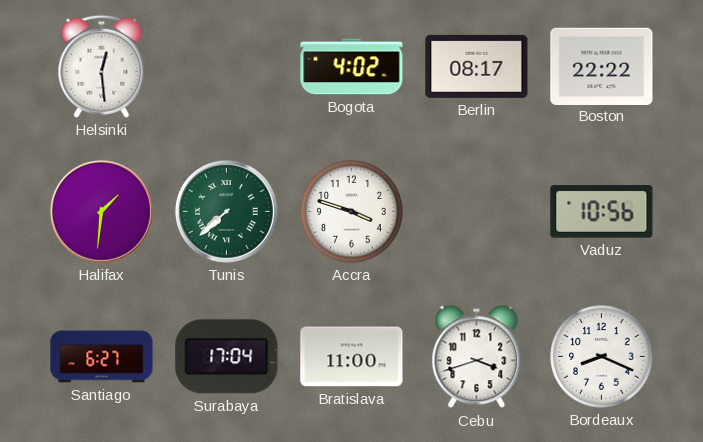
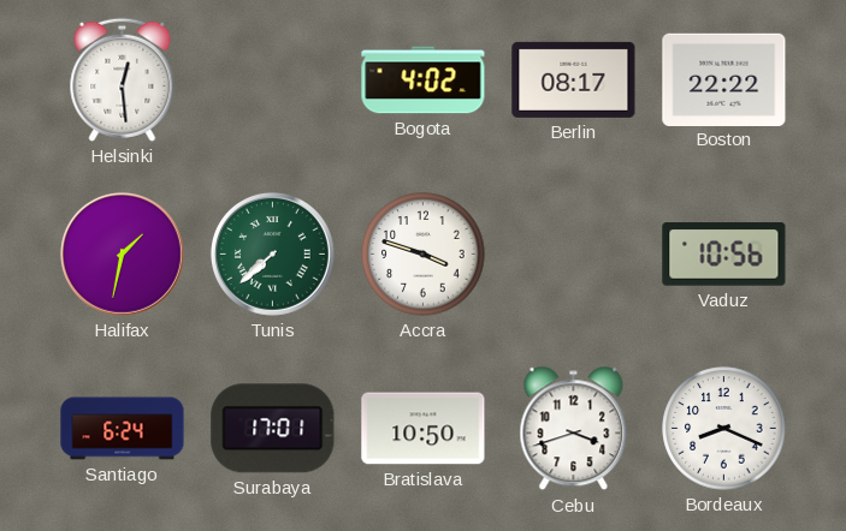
Halifax: 1:31 -> 1:32 (122, 253)
Santiago: 6:27 -> 6:24 (123, 429)
Surabaya: 17:04 -> 17:01 (273, 429)
Bratislava: 11:00 -> 10:50 (424, 429)
